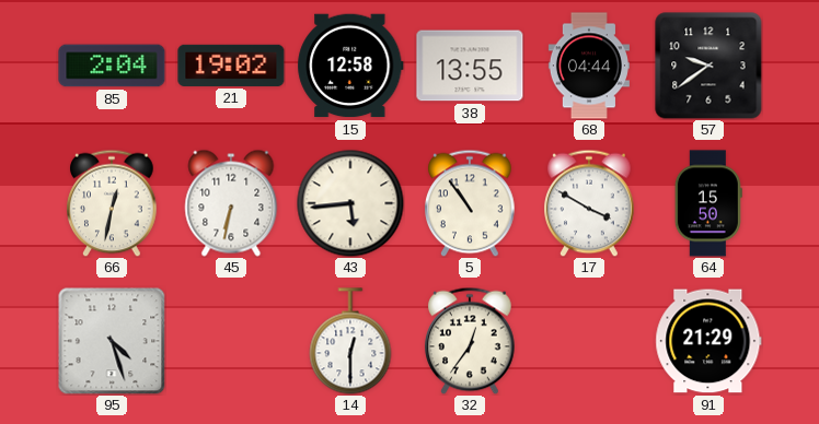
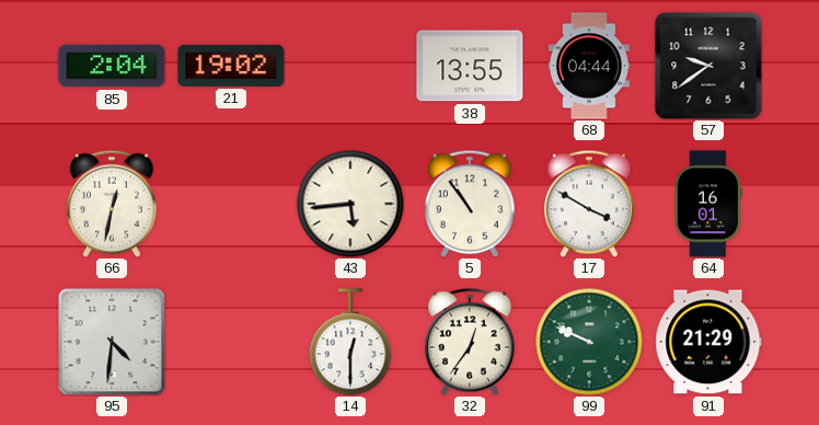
15: 12:58 -> none (350, 66)
45: 6:32 -> none (231, 203)
64: 15:50 -> 16:01 (708, 204)
95: 4:27 -> 4:31 (112, 342)
99: none -> 9:49 (589, 342)
